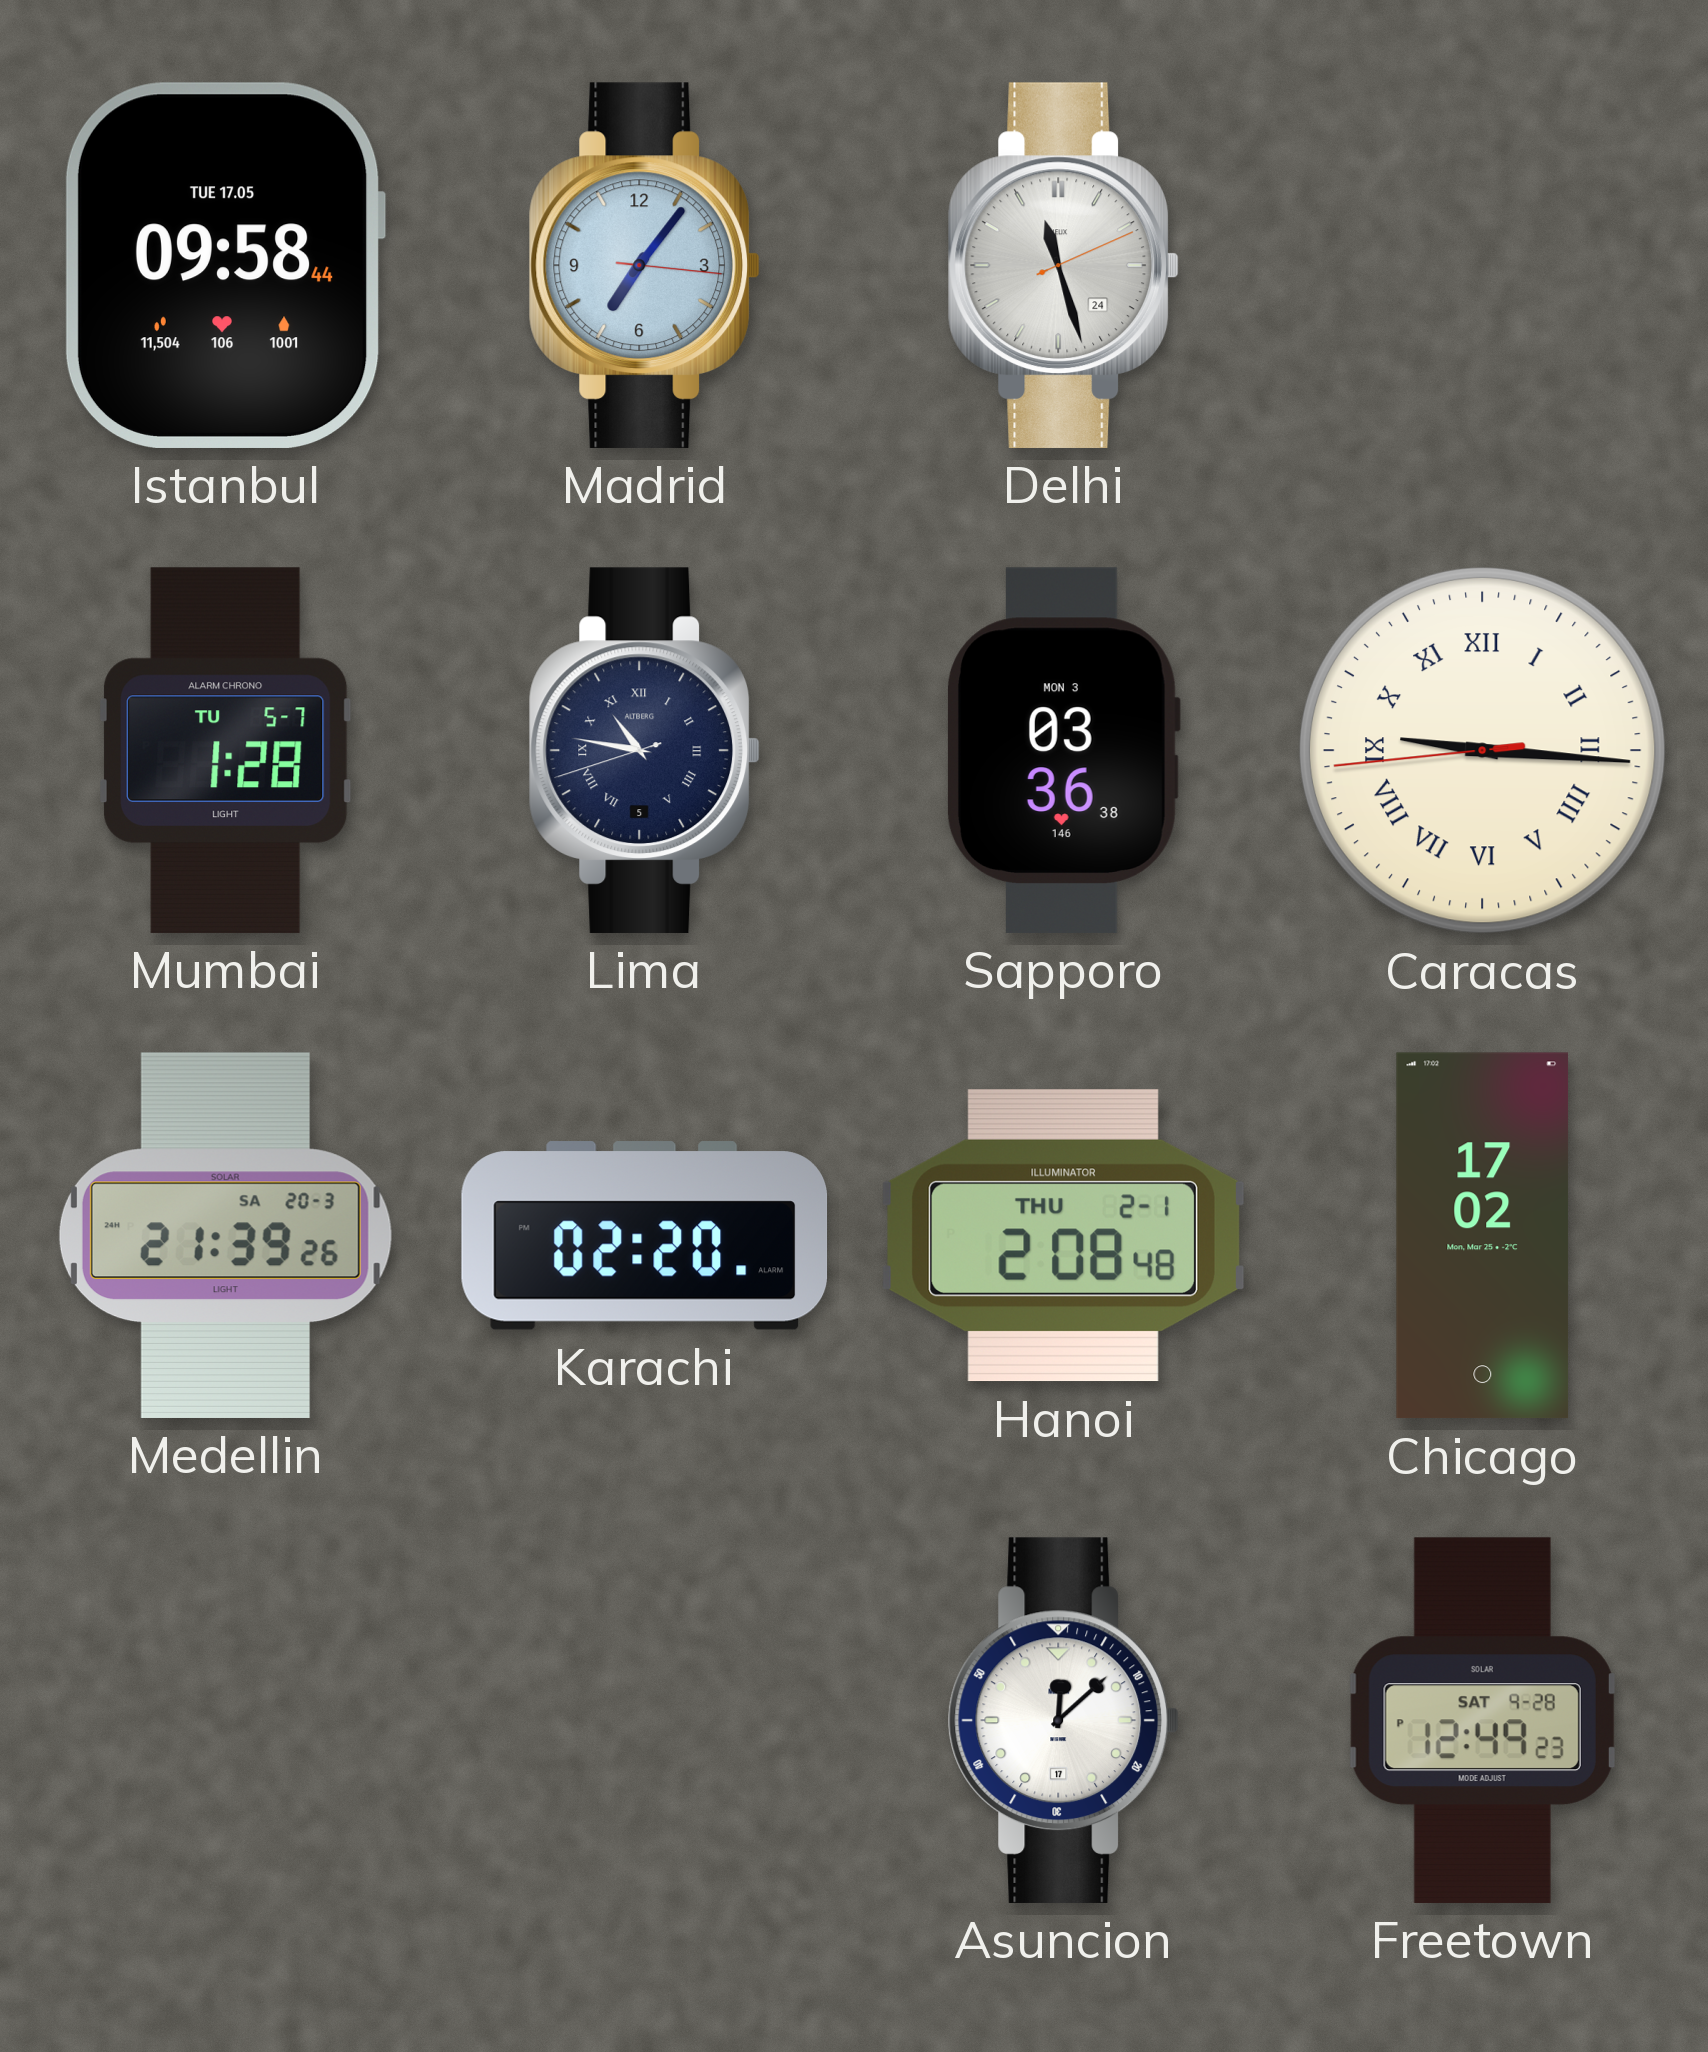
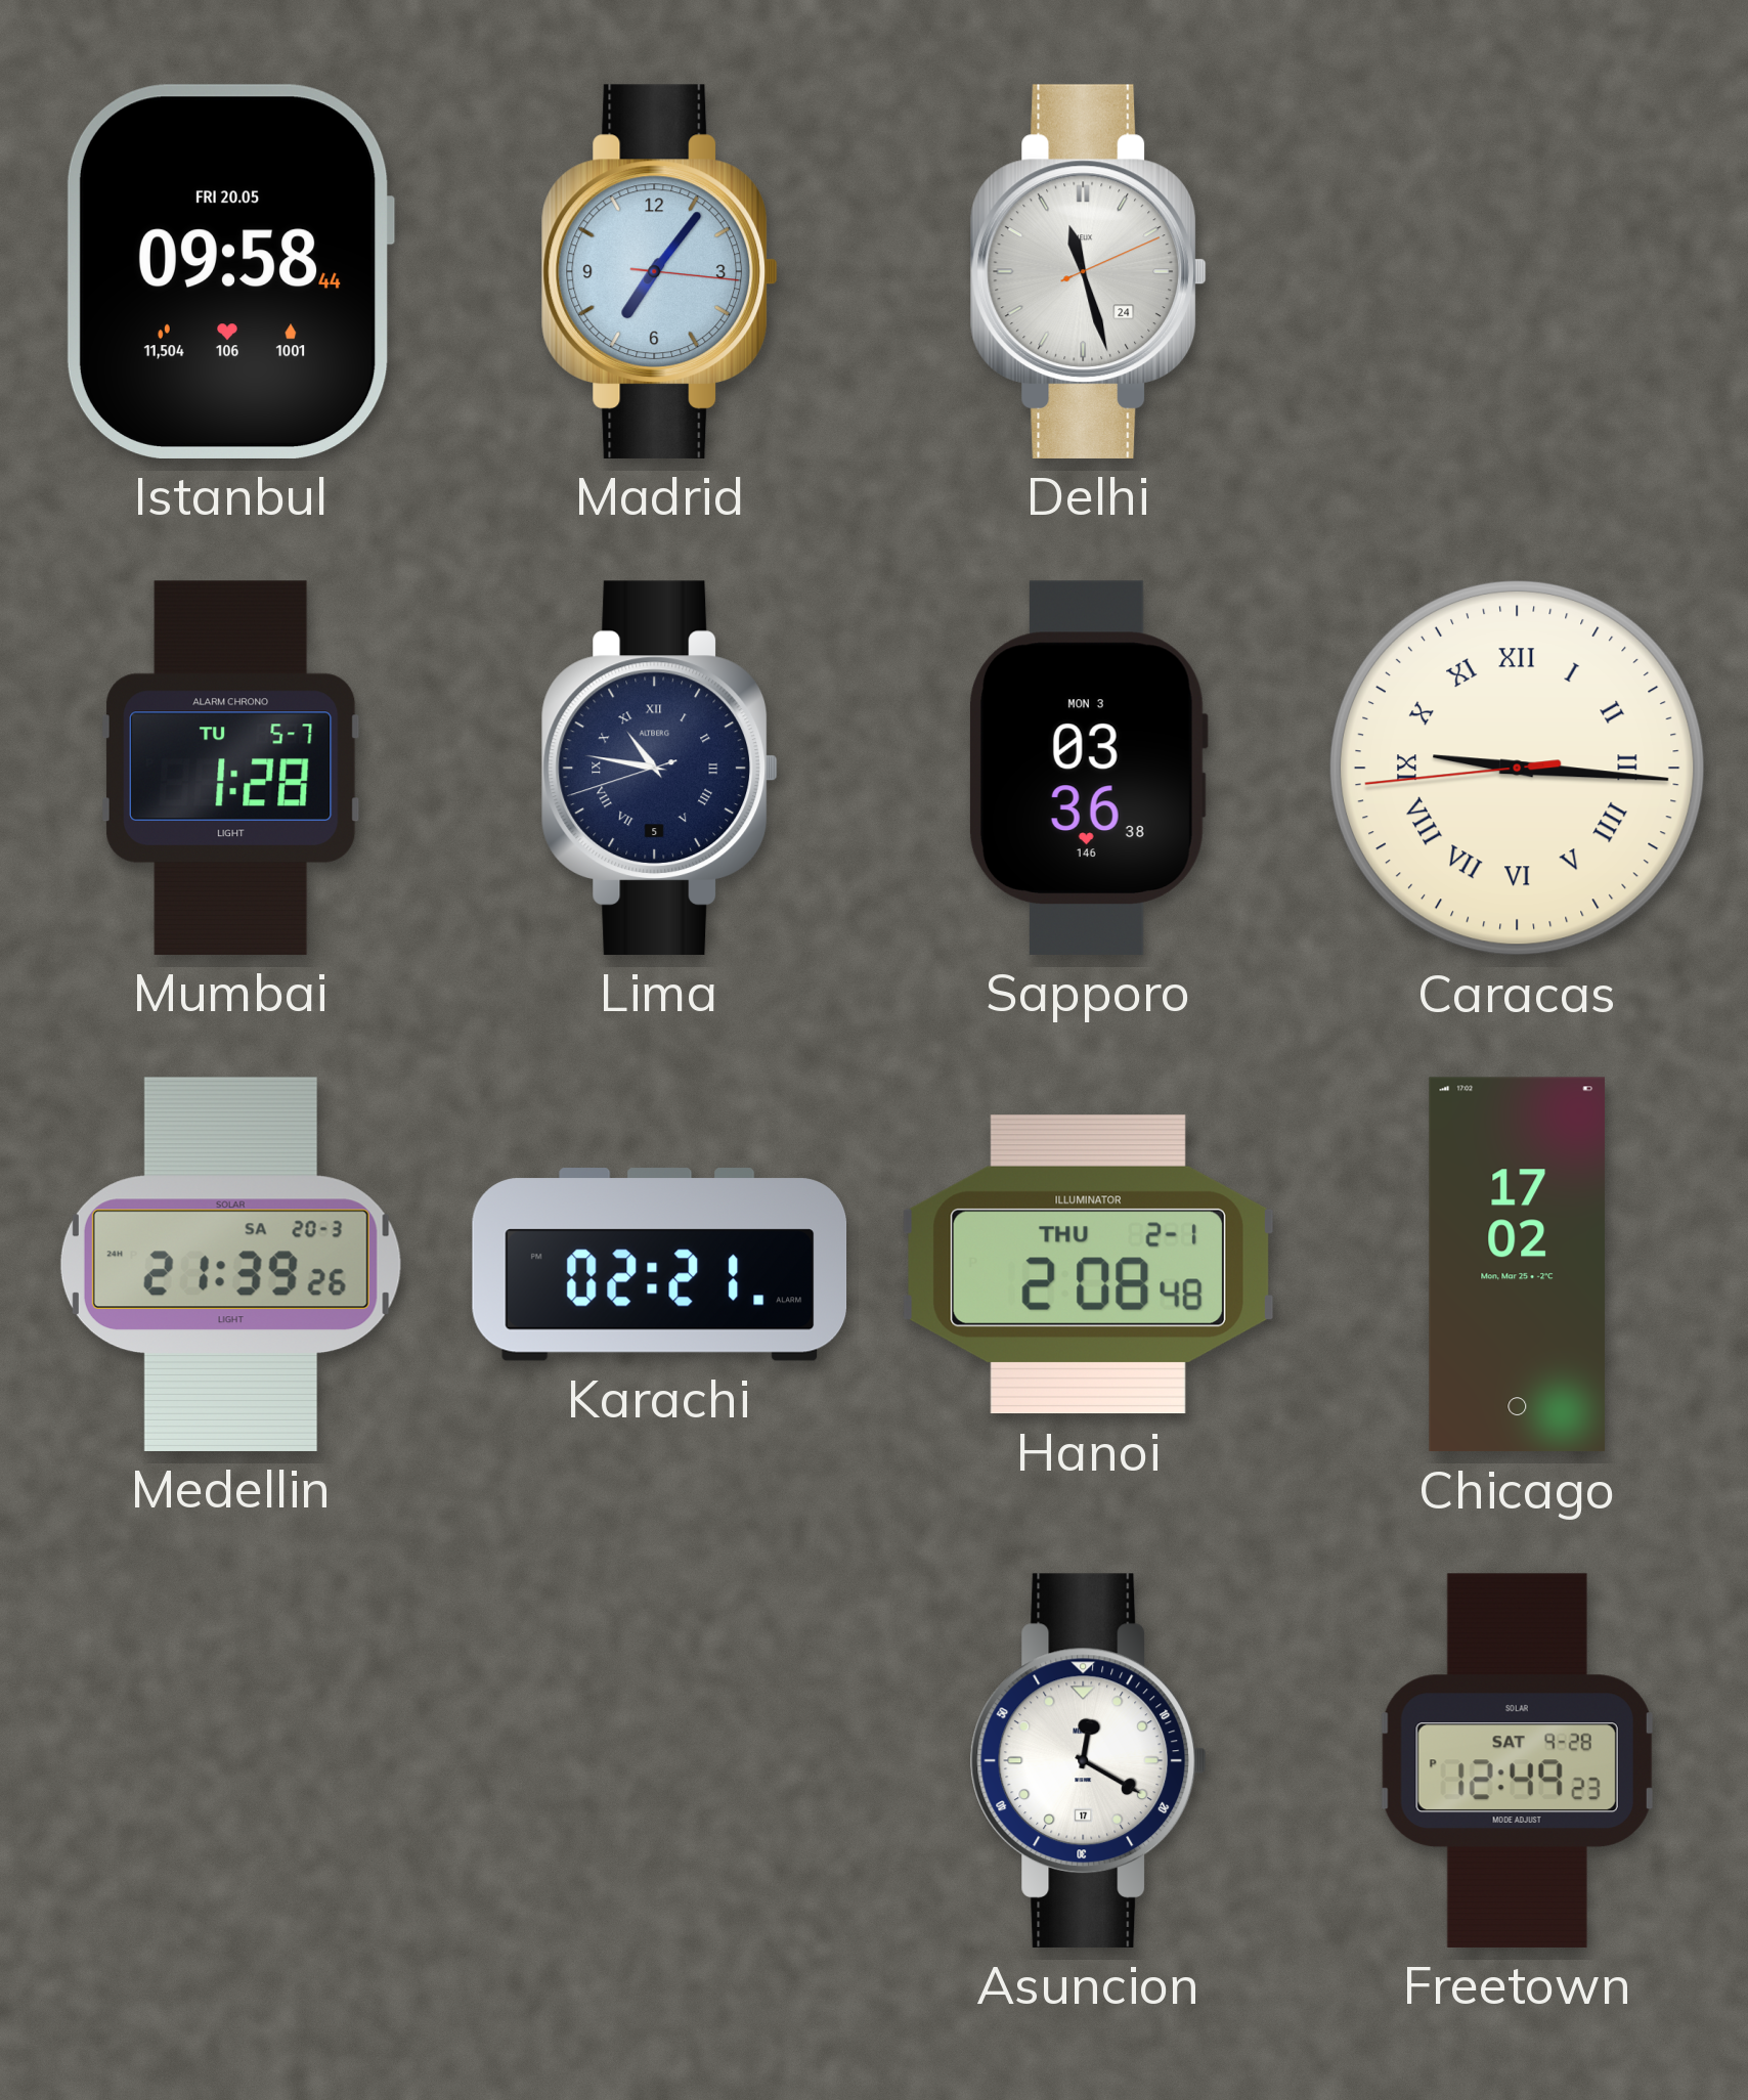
Istanbul date: TUE 17.05 -> FRI 20.05 (230, 271)
Karachi: 02:20 -> 02:21 (660, 1265)
Asuncion: 12:08 -> 12:20 (1089, 1760)
